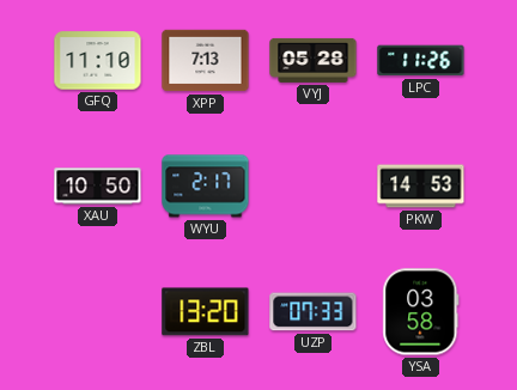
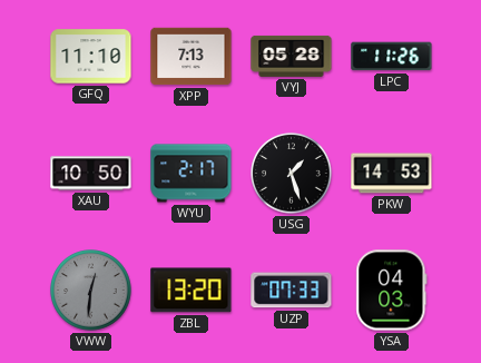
USG: none -> 1:27 (292, 174)
VWW: none -> 12:31 (91, 291)
YSA: 03:58 -> 04:03 (392, 291)
